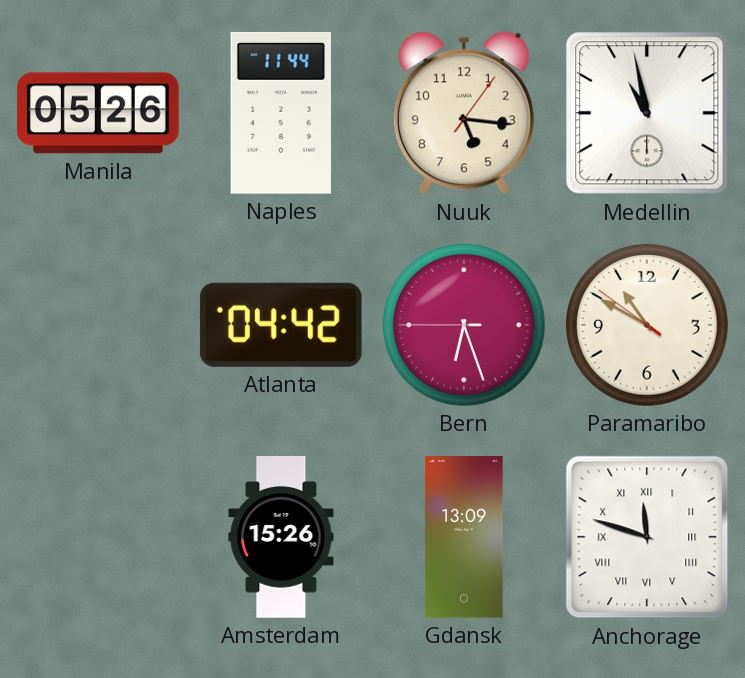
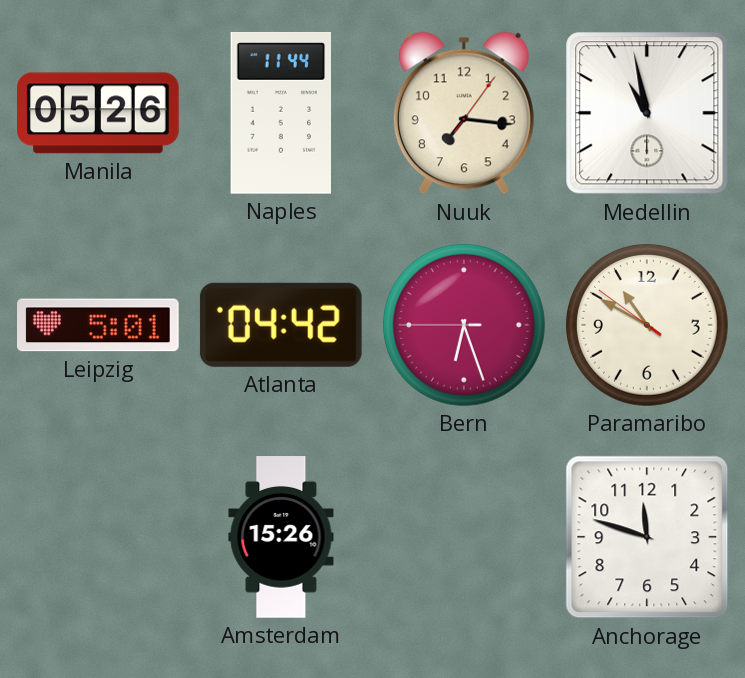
Nuuk: 5:16 -> 7:16 (464, 113)
Leipzig: none -> 5:01 (99, 325)
Gdansk: 13:09 -> none (464, 537)
Anchorage numerals: Roman -> Arabic (647, 537)
